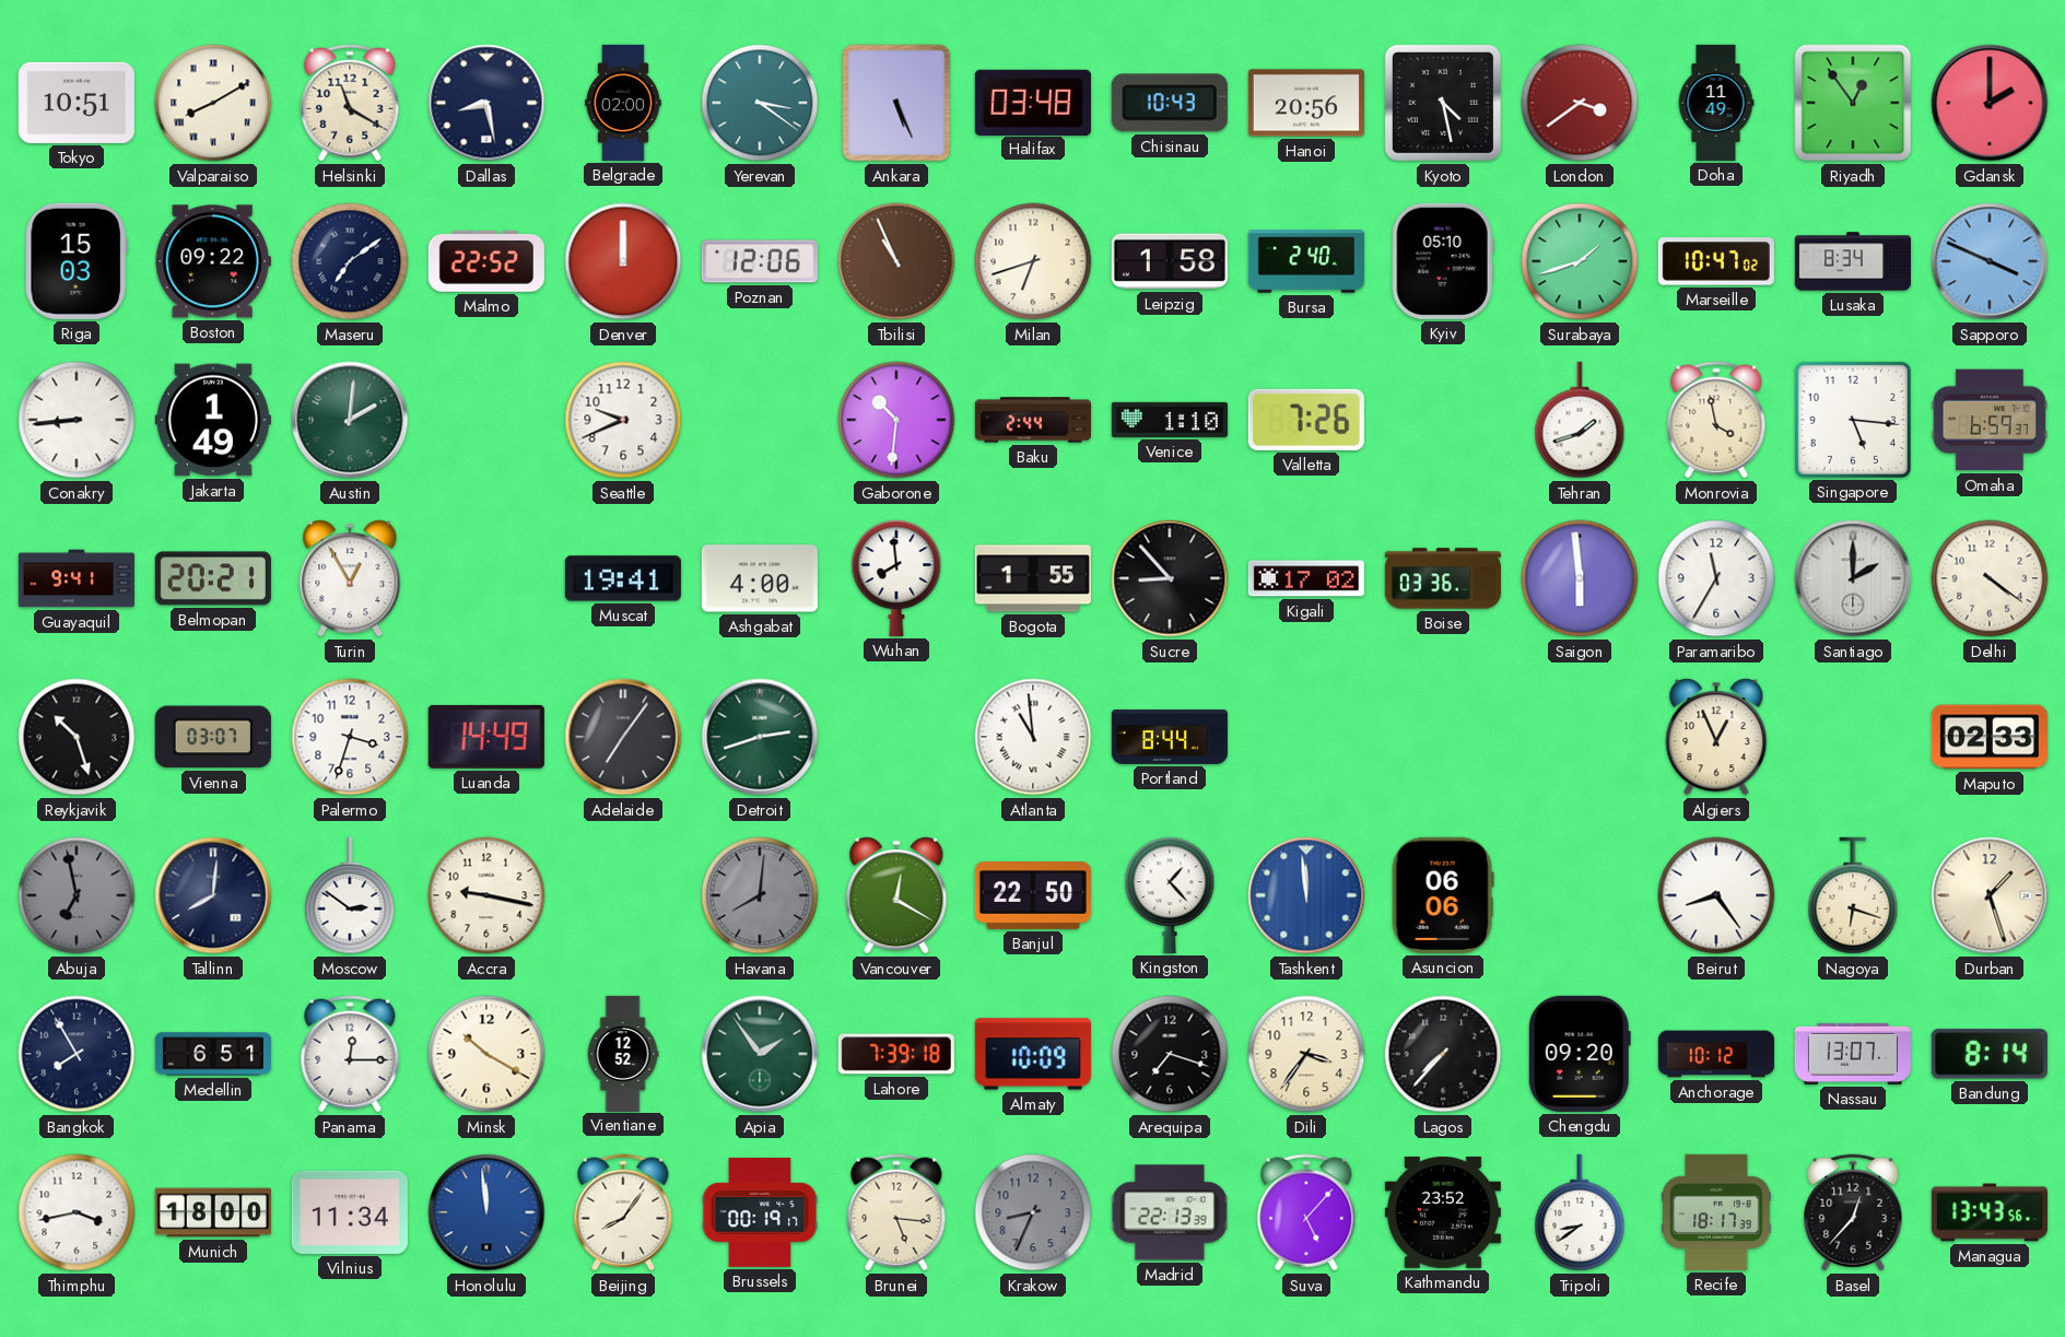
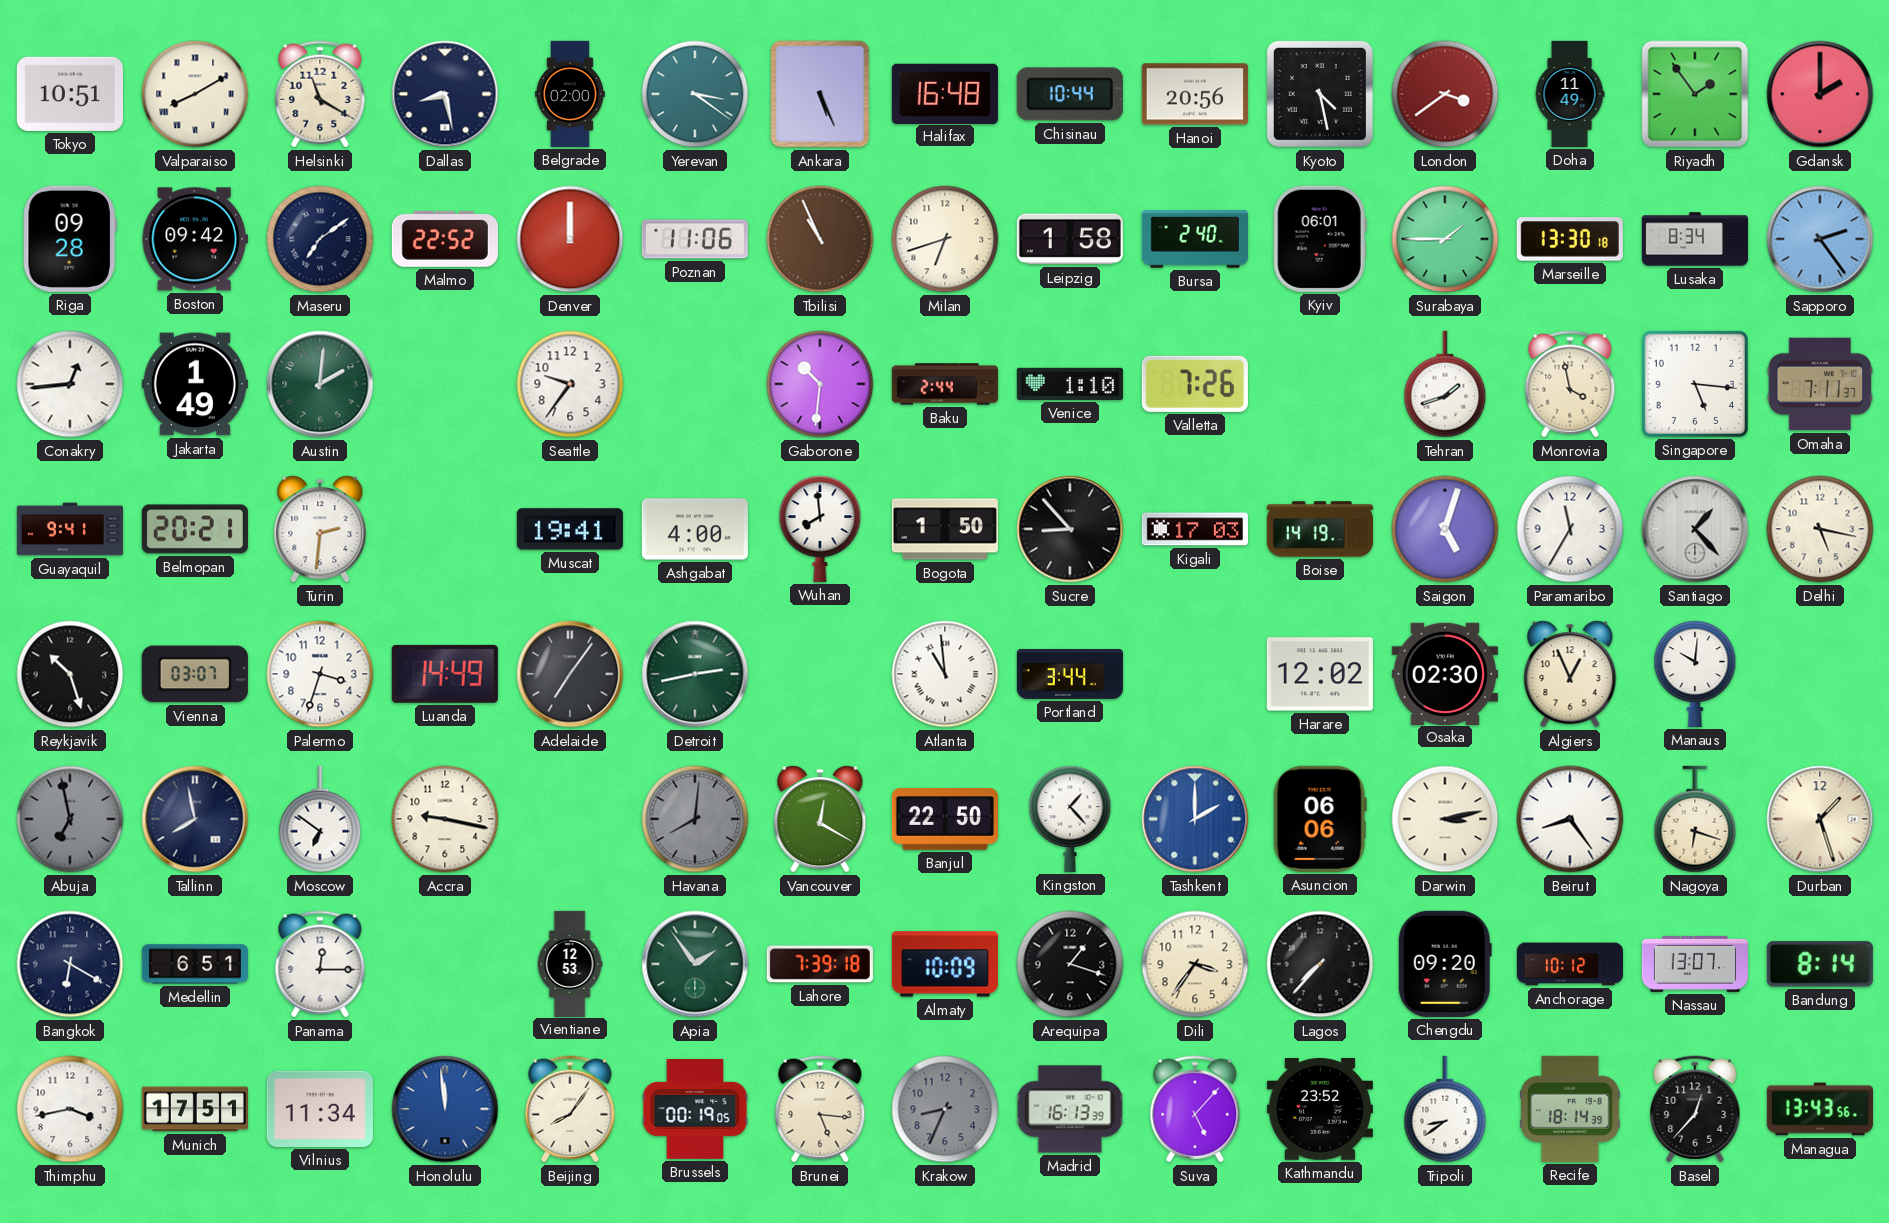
Halifax: 03:48 -> 16:48 (945, 93)
Chisinau: 10:43 -> 10:44 (1070, 94)
Riyadh: 12:54 -> 1:54 (1695, 94)
Riga: 15:03 -> 09:28 (70, 239)
Boston: 09:22 -> 09:42 (195, 239)
Poznan: 12:06 -> 11:06 (695, 239)
Kyiv: 05:10 -> 06:01 (1320, 239)
Surabaya: 1:42 -> 1:45 (1445, 239)
Marseille: 10:47 -> 13:30 (1570, 239)
Sapporo: 3:49 -> 2:24 (1820, 239)
Conakry: 8:44 -> 12:44 (70, 384)
Seattle: 9:41 -> 9:36 (570, 384)
Omaha: 6:59 -> 7:11 (1820, 384)
Turin: 12:55 -> 2:31 (320, 529)
Bogota: 1:55 -> 1:50 (945, 529)
Kigali: 17:02 -> 17:03 (1195, 529)
Boise: 03:36 -> 14:19 (1320, 529)
Saigon: 5:59 -> 5:03 (1445, 529)
Santiago: 2:00 -> 1:23 (1695, 529)
Delhi: 4:21 -> 5:17 (1820, 529)
Detroit: 2:42 -> 2:43 (695, 674)
Portland: 8:44 -> 3:44 (1069, 674)
Harare: none -> 12:02 (1320, 674)
Osaka: none -> 02:30 (1445, 673)
Manaus: none -> 10:01 (1695, 674)
Maputo: 02:33 -> none (1990, 737)
Tallinn: 8:01 -> 7:58 (195, 819)
Moscow: 2:51 -> 6:51 (320, 819)
Tashkent: 11:59 -> 2:00 (1195, 819)
Darwin: none -> 3:13 (1445, 819)
Bangkok: 7:55 -> 6:20 (70, 964)
Minsk: 10:20 -> none (486, 1054)
Vientiane: 12:52 -> 12:53 (570, 963)
Arequipa: 7:18 -> 1:18 (1070, 964)
Munich: 18:00 -> 17:51 (195, 1109)
Brussels: 00:19:17 -> 00:19:05 (695, 1110)
Madrid: 22:13 -> 16:13 (1070, 1109)
Recife: 18:17 -> 18:14 (1570, 1109)
